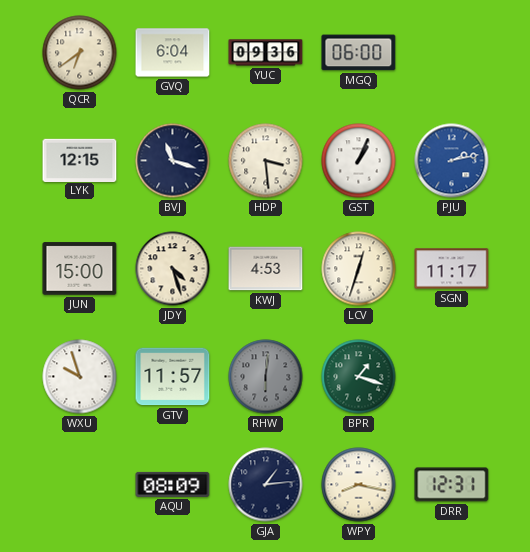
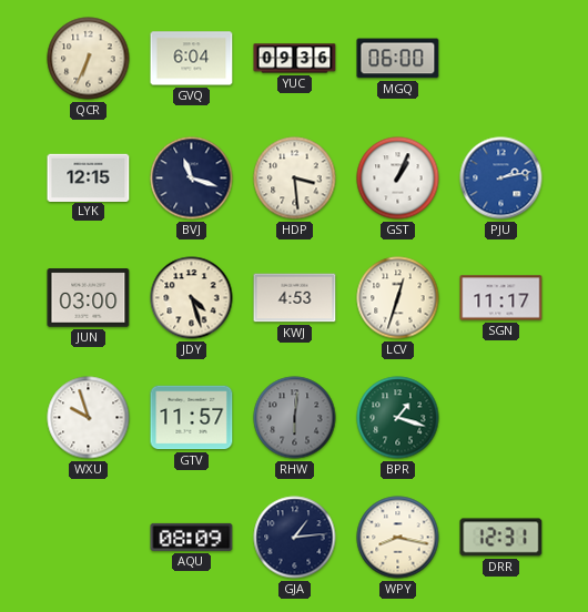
QCR: 6:39 -> 6:34 (89, 59)
JUN: 15:00 -> 03:00 (89, 298)
